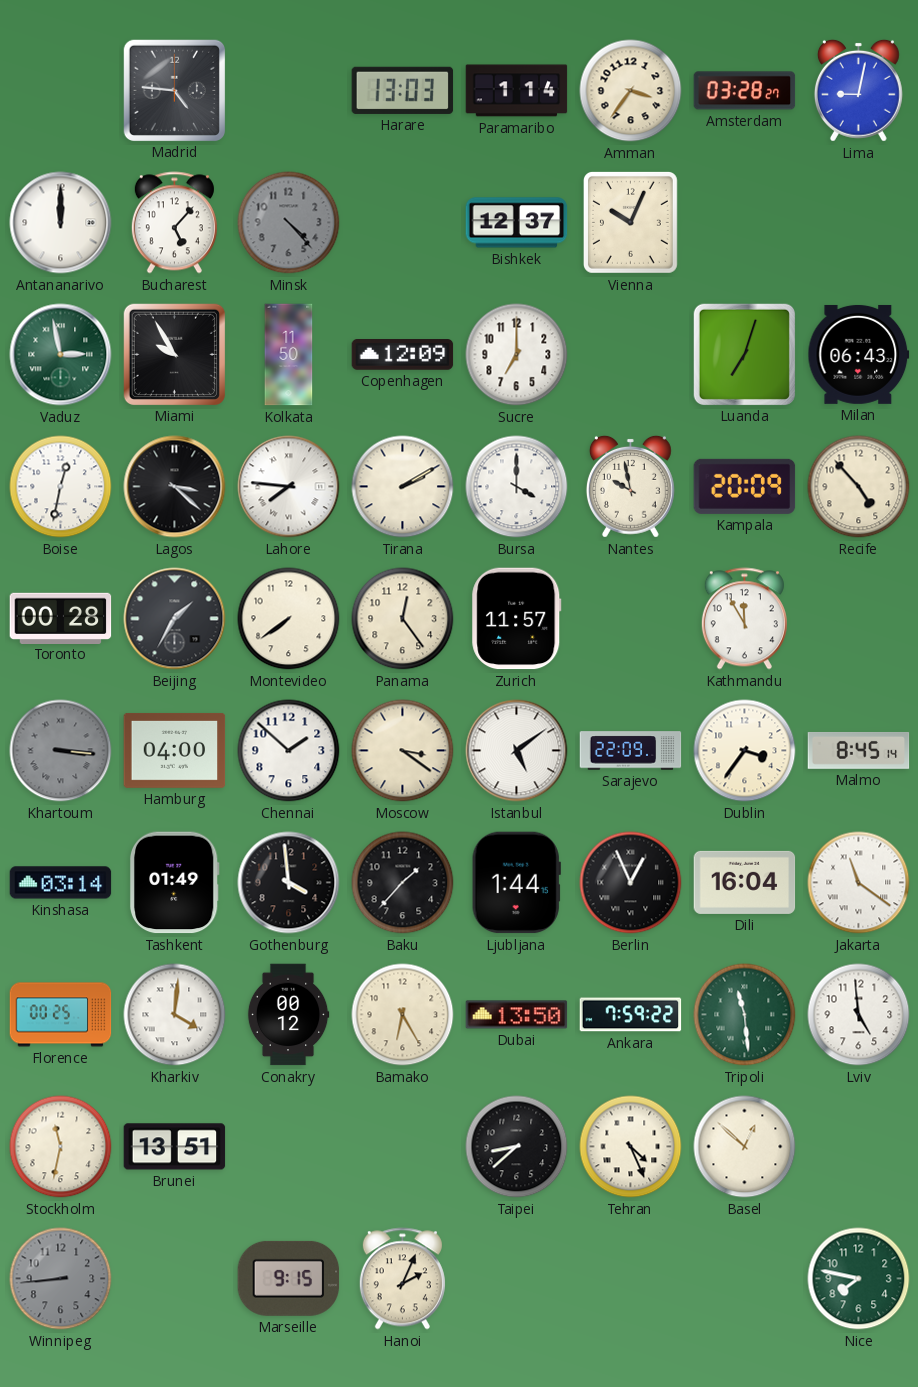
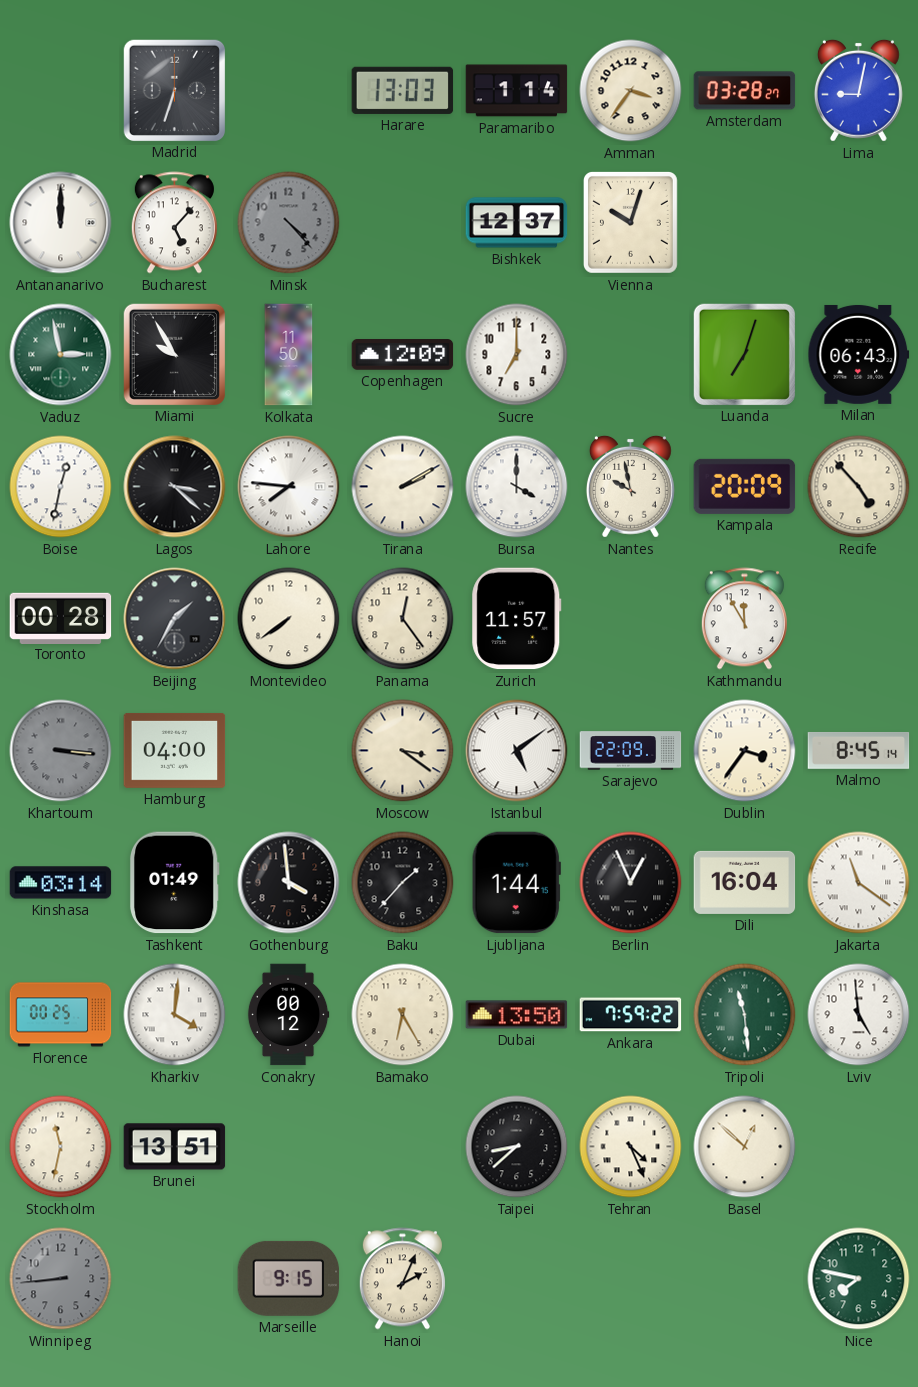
Madrid: 4:46 -> 6:33 (174, 90)
Vienna: 10:04 -> 10:03 (630, 222)
Chennai: 1:52 -> none (289, 751)
